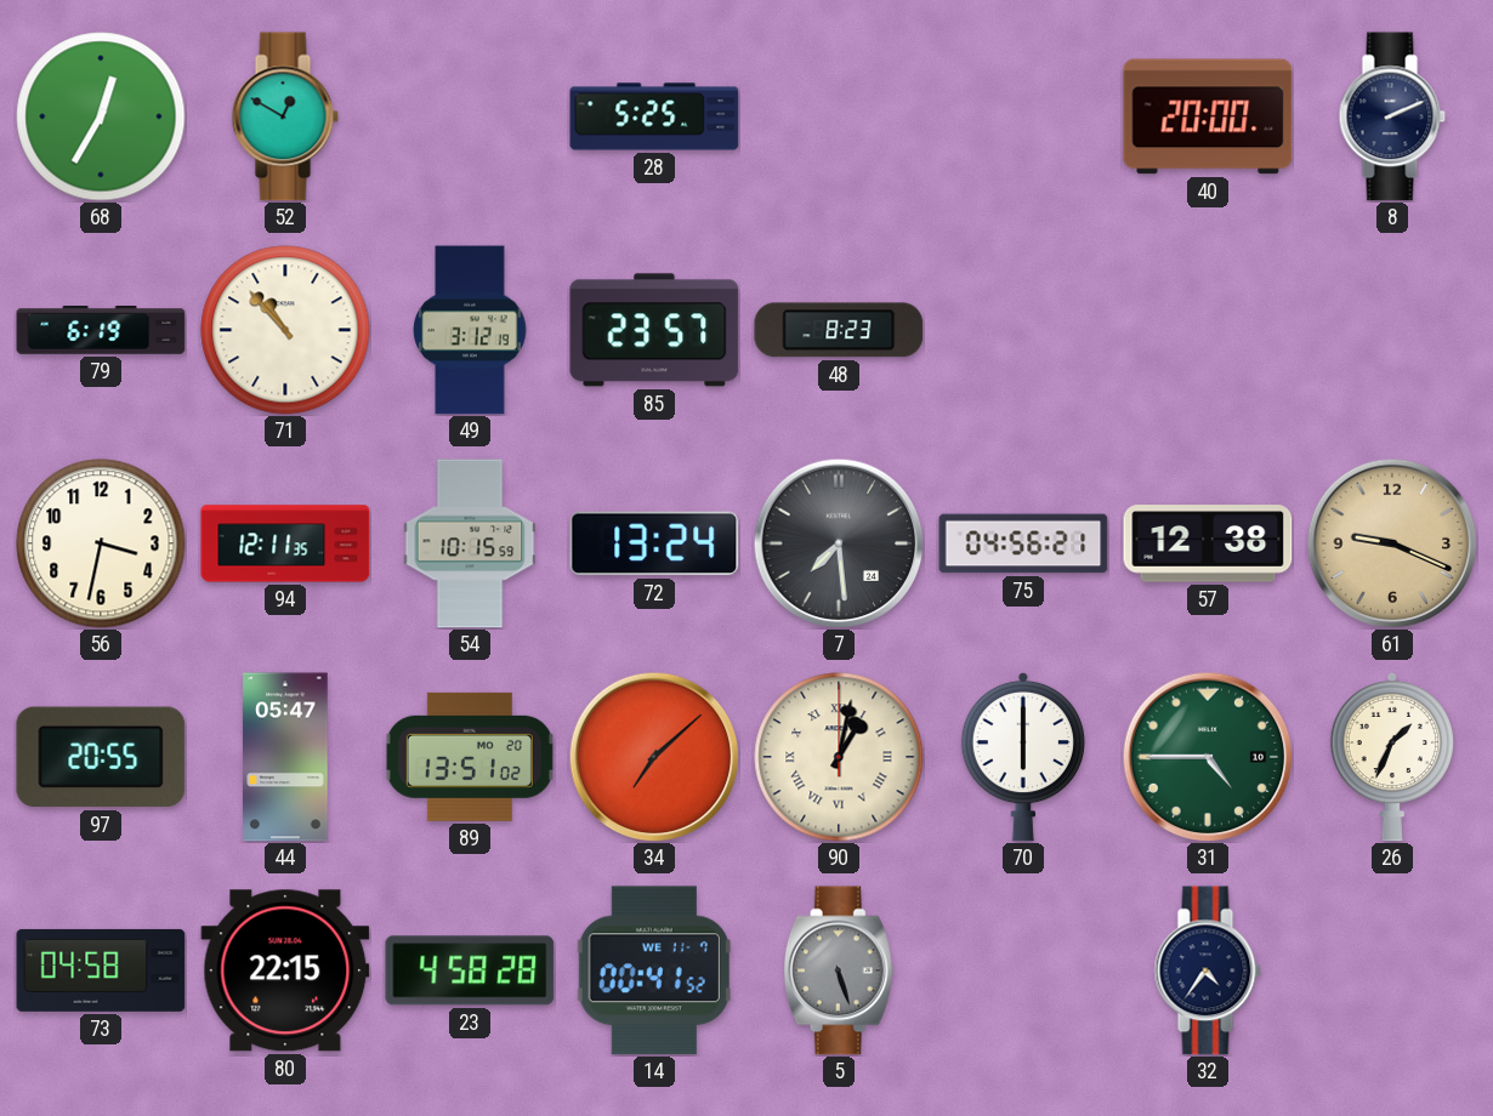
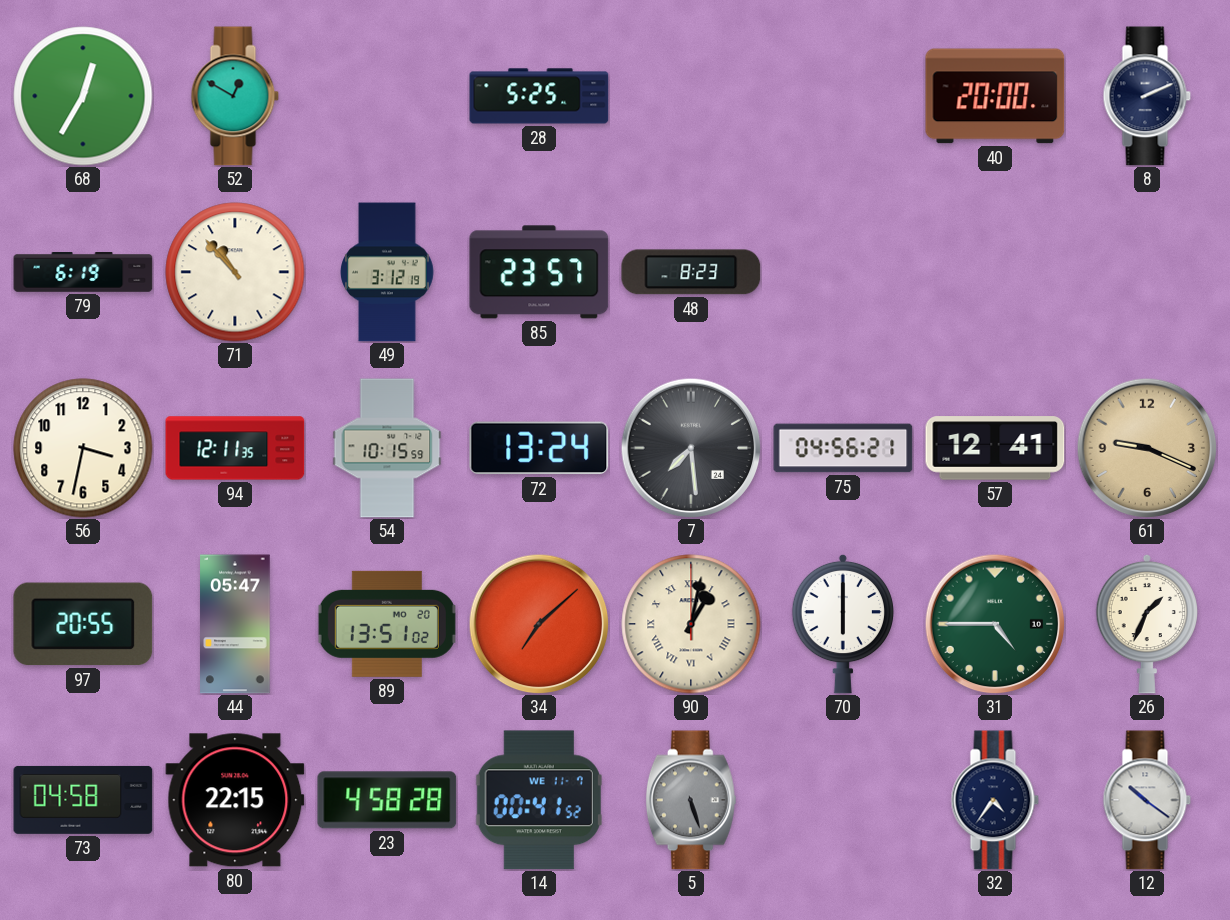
57: 12:38 -> 12:41 (995, 448)
12: none -> 10:21 (1147, 800)
